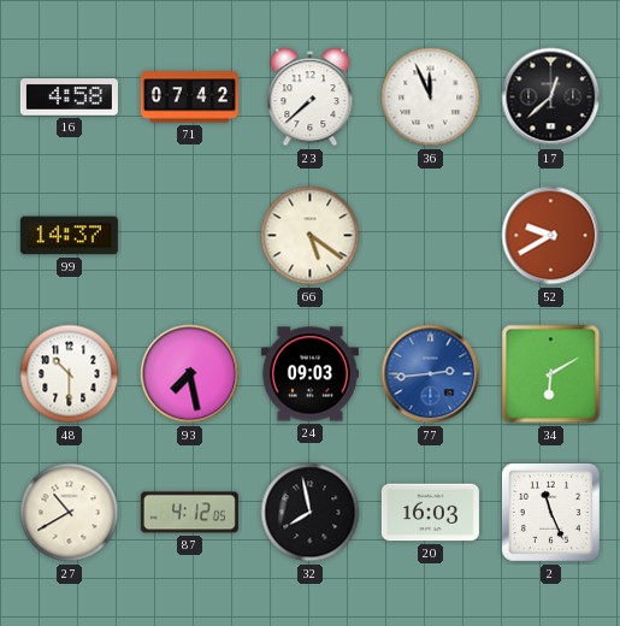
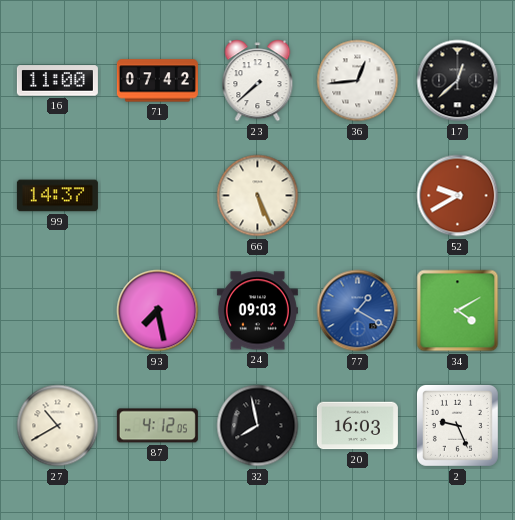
16: 4:58 -> 11:00 (57, 81)
36: 11:56 -> 12:44 (358, 81)
66: 5:21 -> 5:26 (258, 196)
48: 10:30 -> none (70, 374)
77: 2:44 -> 1:20 (358, 311)
34: 6:10 -> 4:10 (458, 311)
2: 11:26 -> 9:26 (457, 425)
